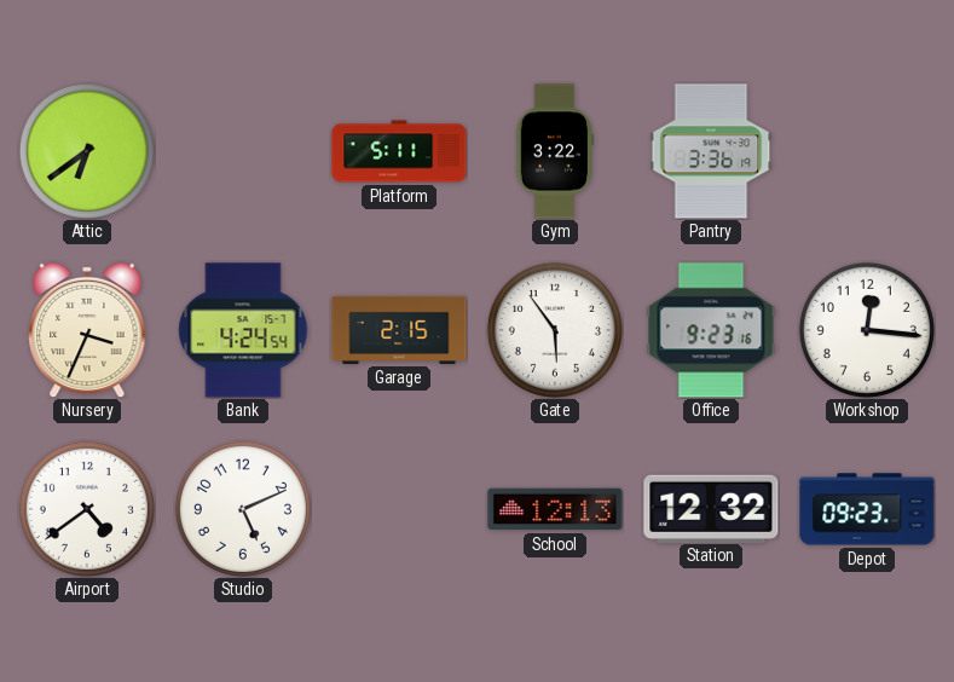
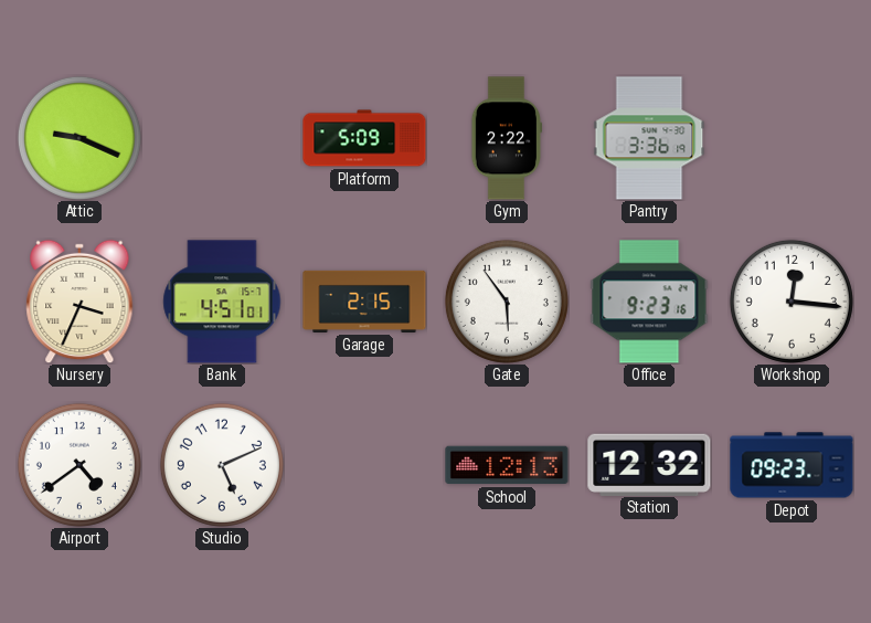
Attic: 6:39 -> 9:19 (79, 138)
Platform: 5:11 -> 5:09 (364, 138)
Gym: 3:22 -> 2:22 (507, 138)
Bank: 4:24 -> 4:51 (222, 302)
